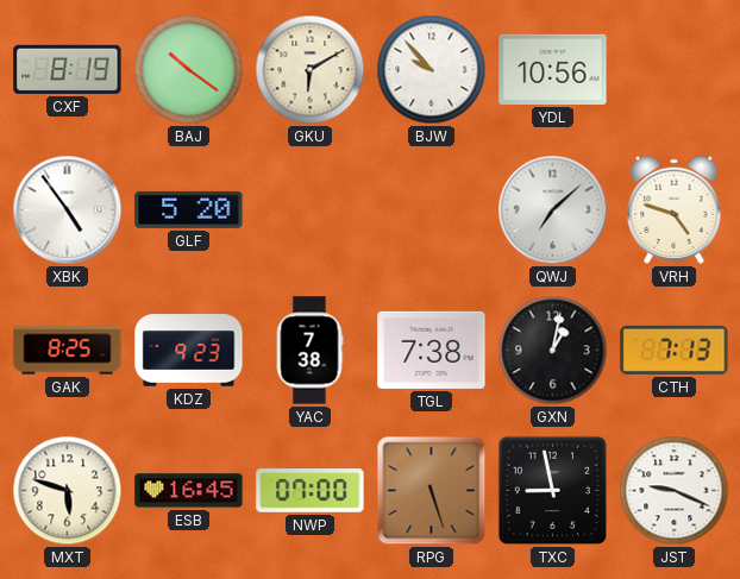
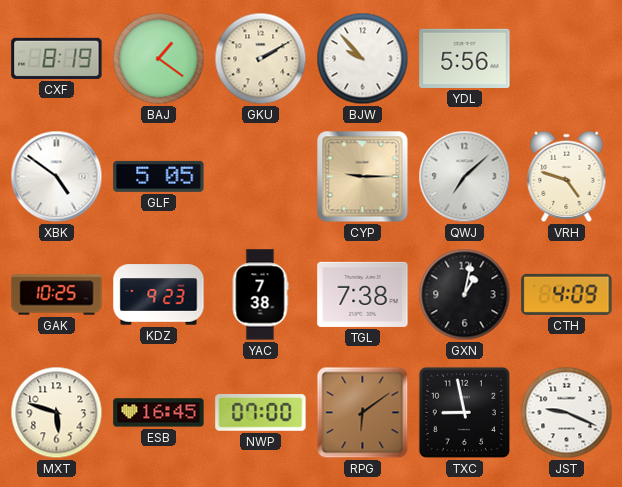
BAJ: 10:21 -> 1:21 (159, 59)
GKU: 6:10 -> 2:10 (261, 59)
YDL: 10:56 -> 5:56 (465, 58)
XBK: 4:54 -> 4:51 (57, 177)
GLF: 5:20 -> 5:05 (159, 176)
CYP: none -> 9:15 (363, 177)
GAK: 8:25 -> 10:25 (57, 295)
CTH: 7:13 -> 4:09 (567, 294)
RPG: 5:27 -> 6:09 (363, 413)
